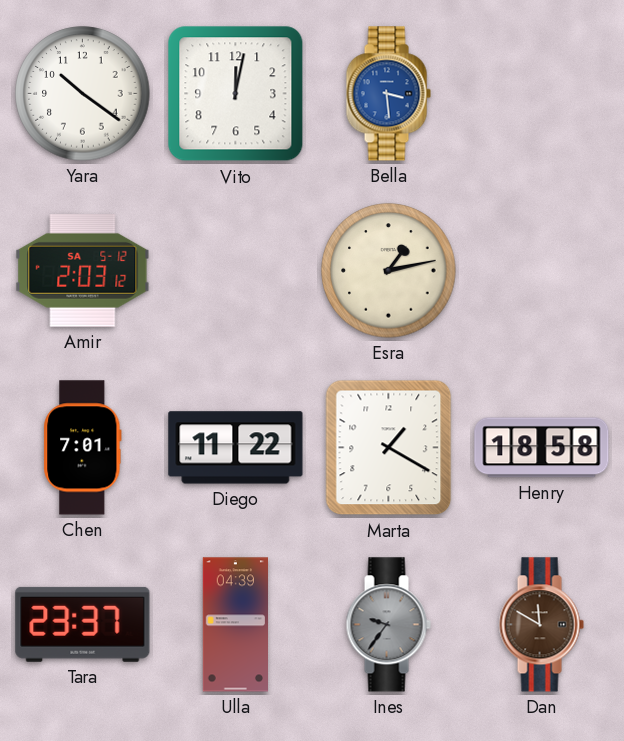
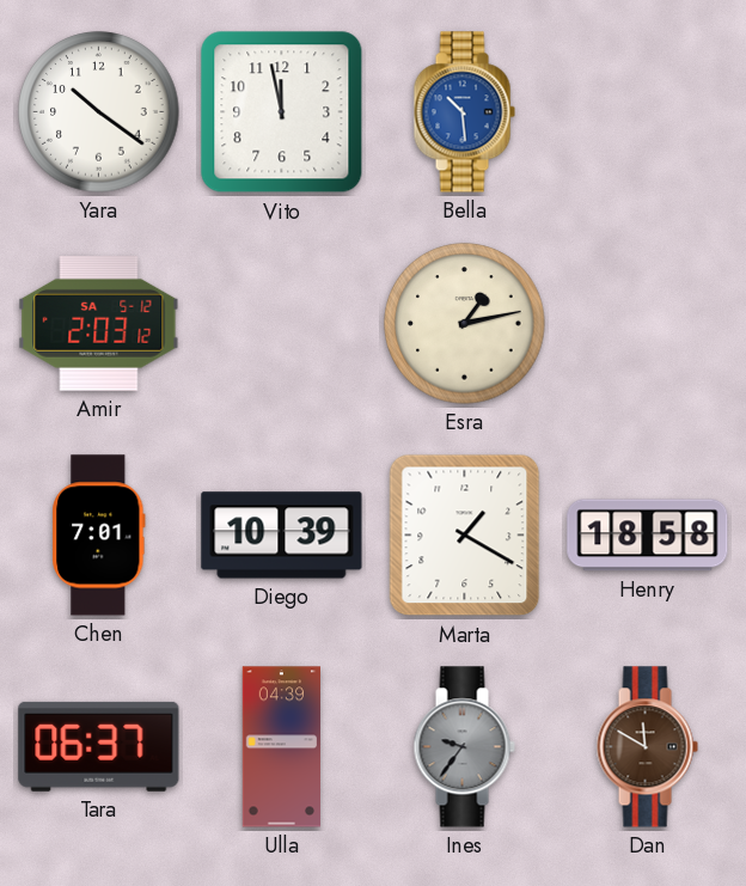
Vito: 12:02 -> 11:58 (282, 112)
Bella: 3:29 -> 10:29 (464, 112)
Diego: 11:22 -> 10:39 (282, 536)
Tara: 23:37 -> 06:37 (99, 746)
